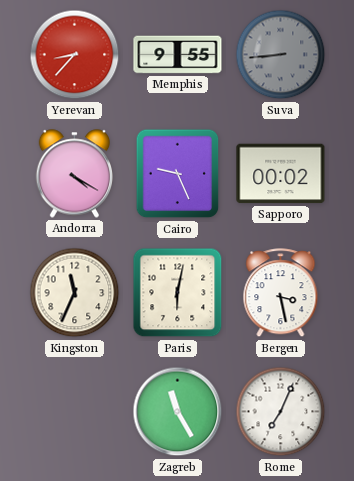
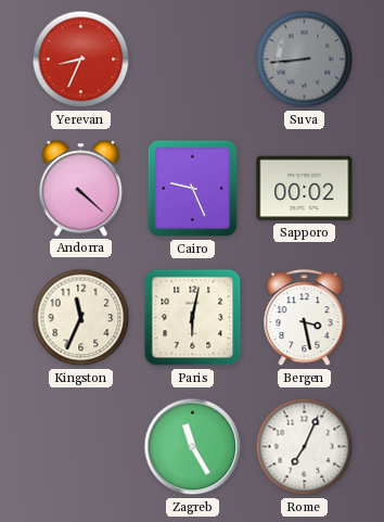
Yerevan: 8:37 -> 8:34 (81, 60)
Memphis: 9:55 -> none (178, 55)
Andorra: 4:20 -> 4:22 (81, 189)
